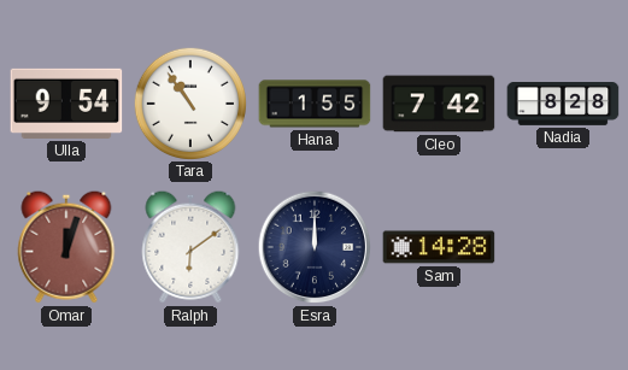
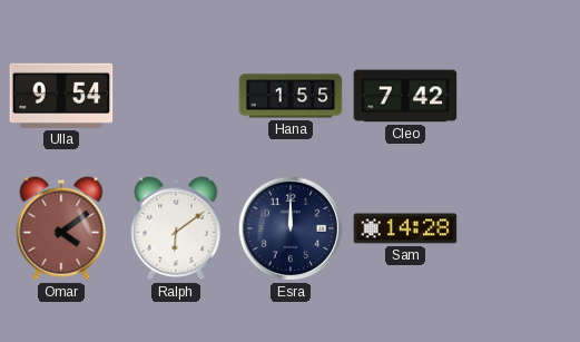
Tara: 10:54 -> none (189, 102)
Nadia: 8:28 -> none (563, 105)
Omar: 12:03 -> 4:09 (61, 228)
